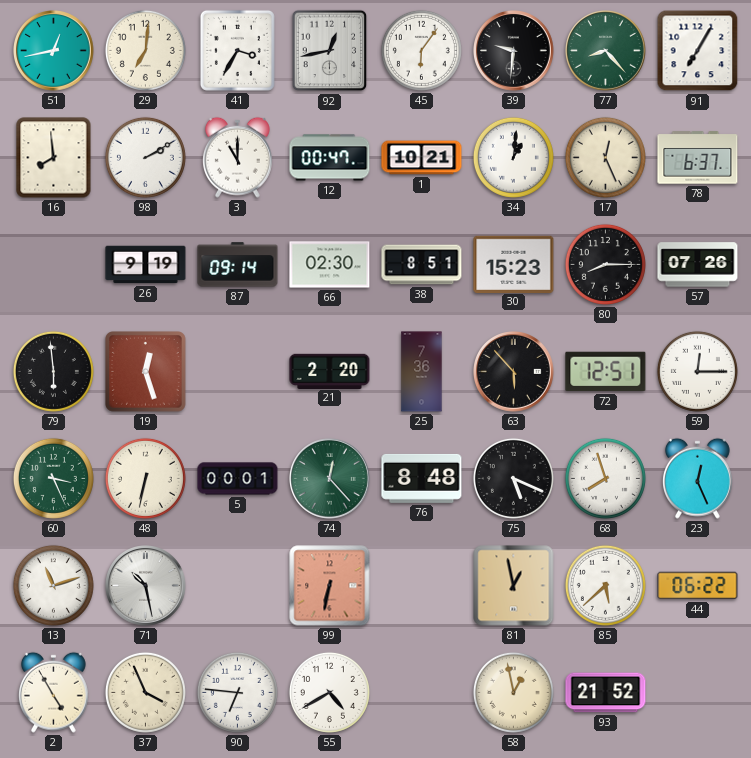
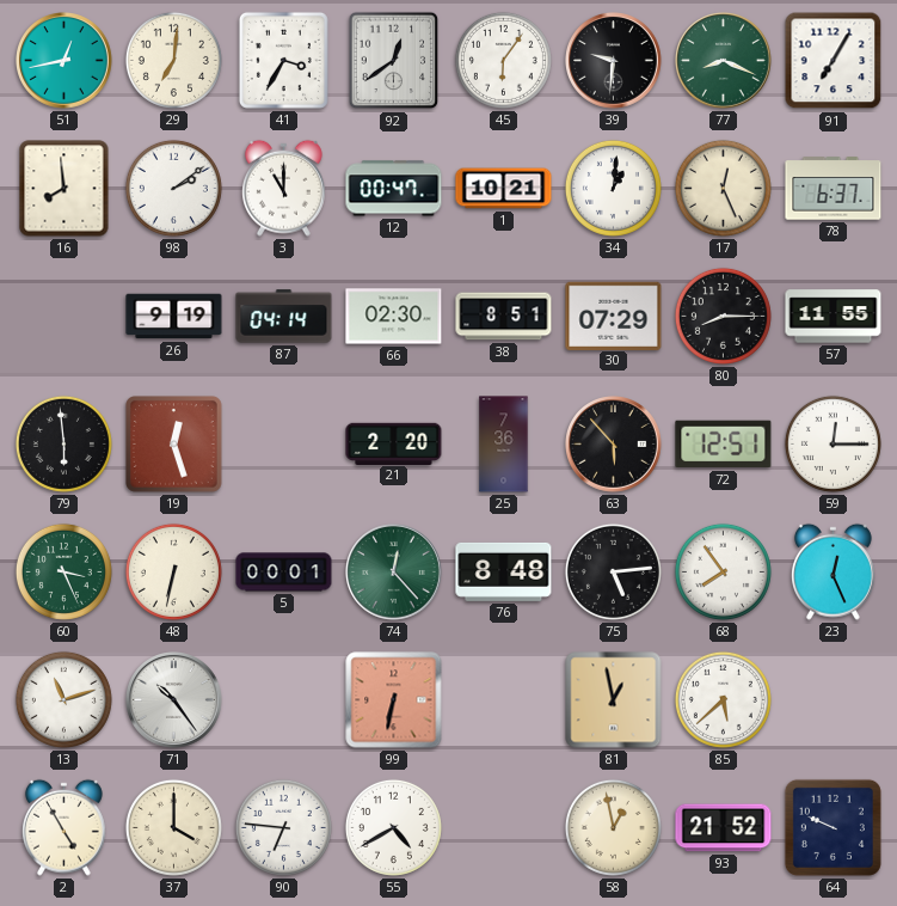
92: 12:43 -> 12:39 (394, 61)
77: 8:23 -> 8:19 (724, 61)
98: 2:10 -> 2:09 (173, 188)
87: 09:14 -> 04:14 (284, 317)
30: 15:23 -> 07:29 (614, 316)
57: 07:26 -> 11:55 (834, 317)
75: 5:19 -> 5:14 (613, 571)
68: 7:57 -> 7:54 (723, 571)
71: 10:28 -> 10:24 (174, 700)
44: 06:22 -> none (698, 586)
37: 3:56 -> 4:00 (173, 827)
64: none -> 9:49 (833, 827)
